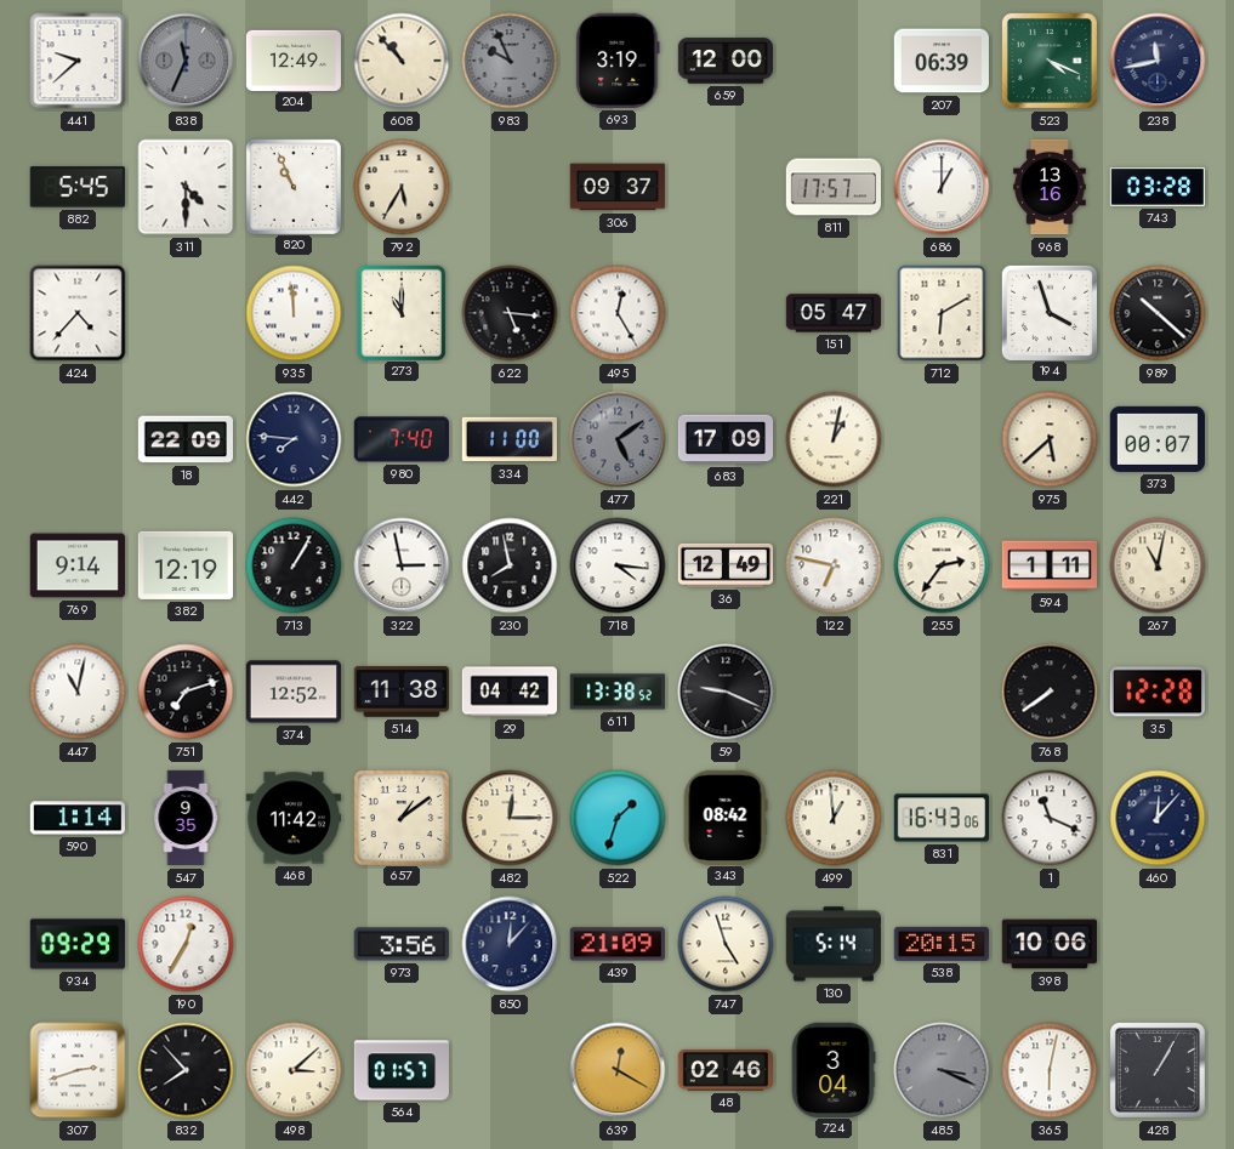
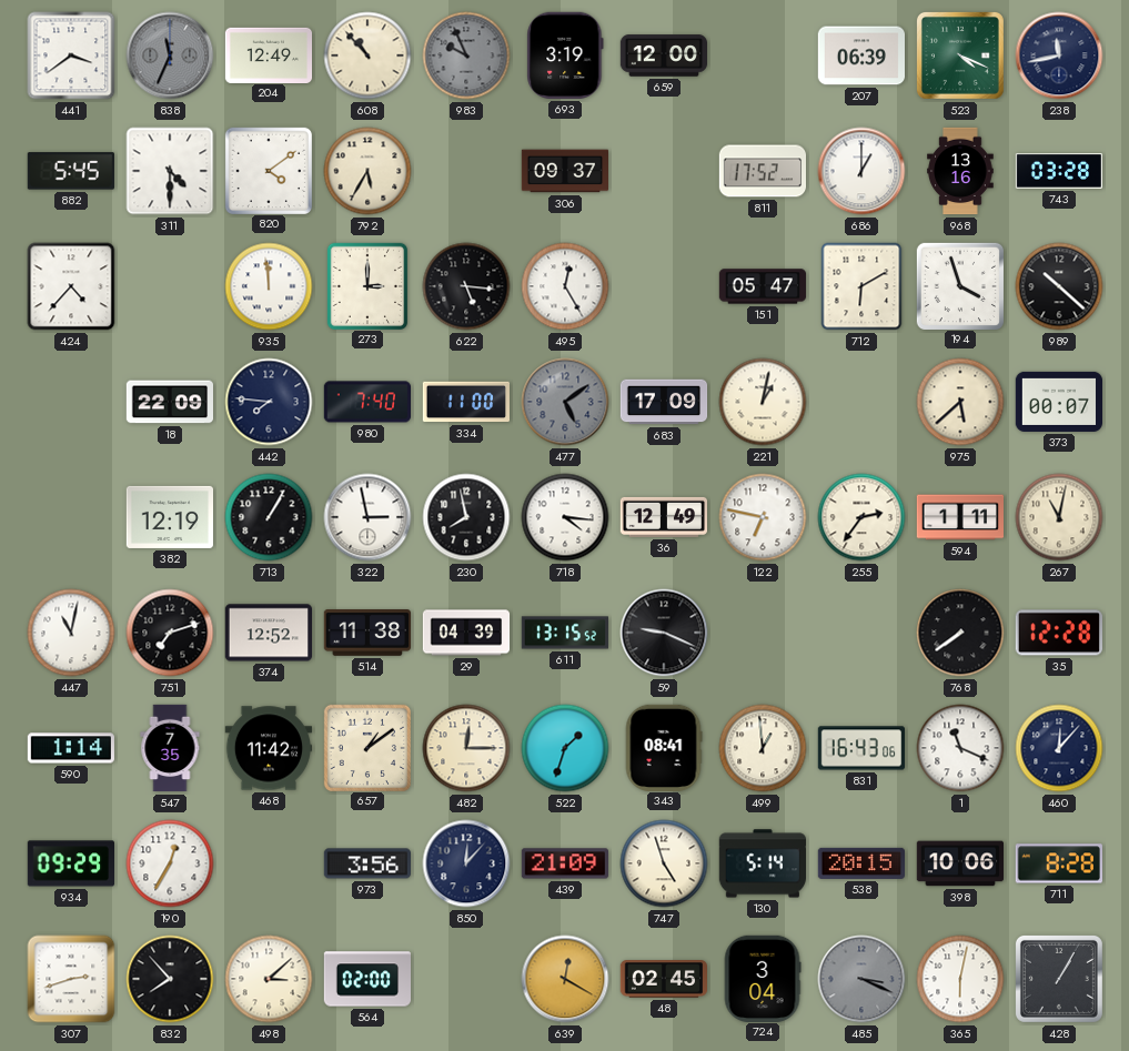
441: 9:38 -> 3:39 (71, 55)
820: 10:56 -> 4:09 (268, 170)
811: 17:57 -> 17:52 (762, 171)
273: 11:00 -> 3:00 (366, 285)
769: 9:14 -> none (76, 565)
29: 04:42 -> 04:39 (466, 633)
611: 13:38 -> 13:15 (564, 633)
547: 9:35 -> 7:35 (170, 748)
343: 08:42 -> 08:41 (664, 747)
711: none -> 8:28 (1059, 863)
564: 01:57 -> 02:00 (367, 979)
48: 02:46 -> 02:45 (663, 979)
